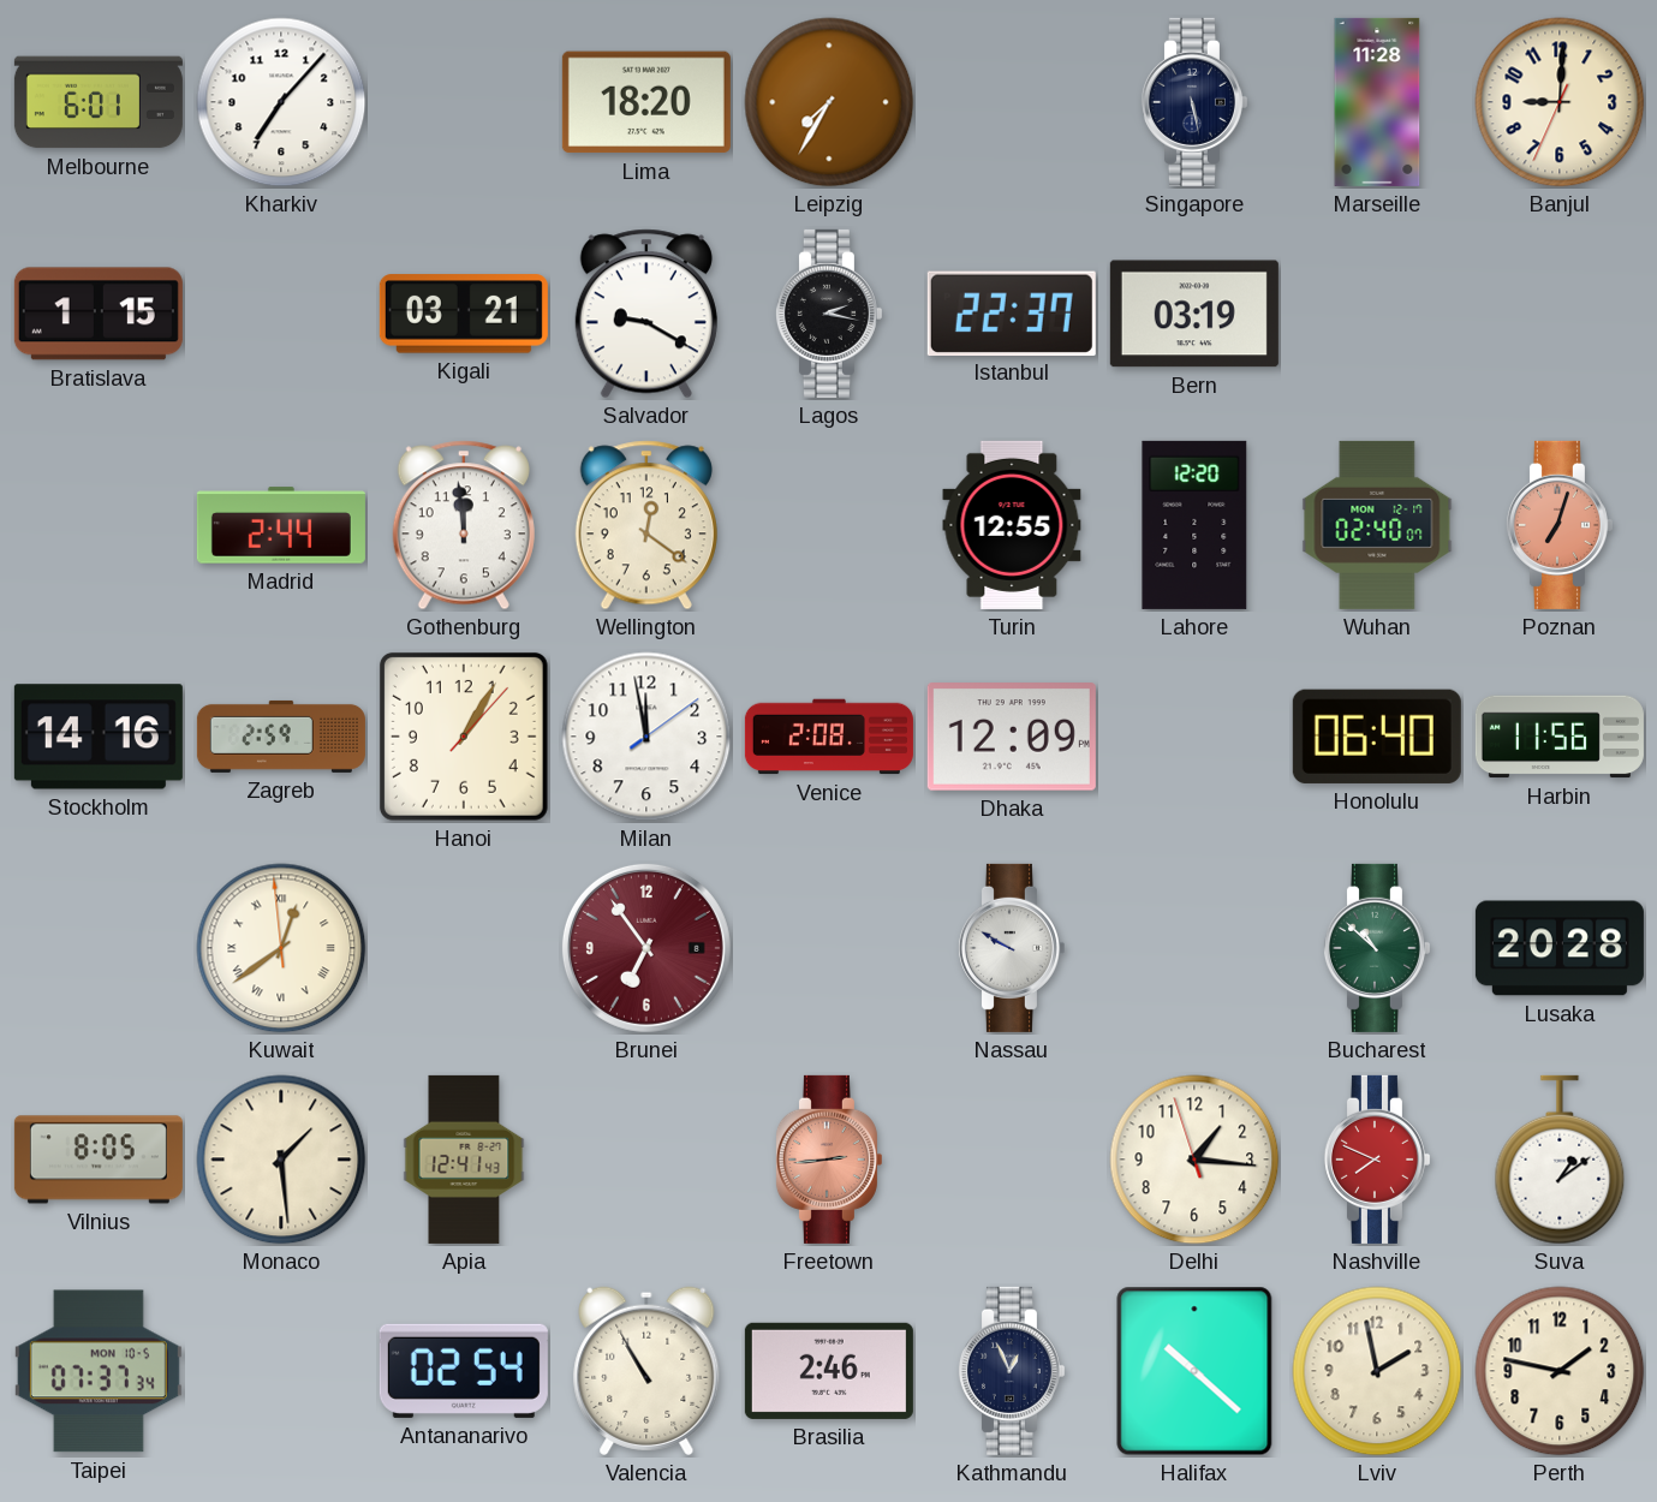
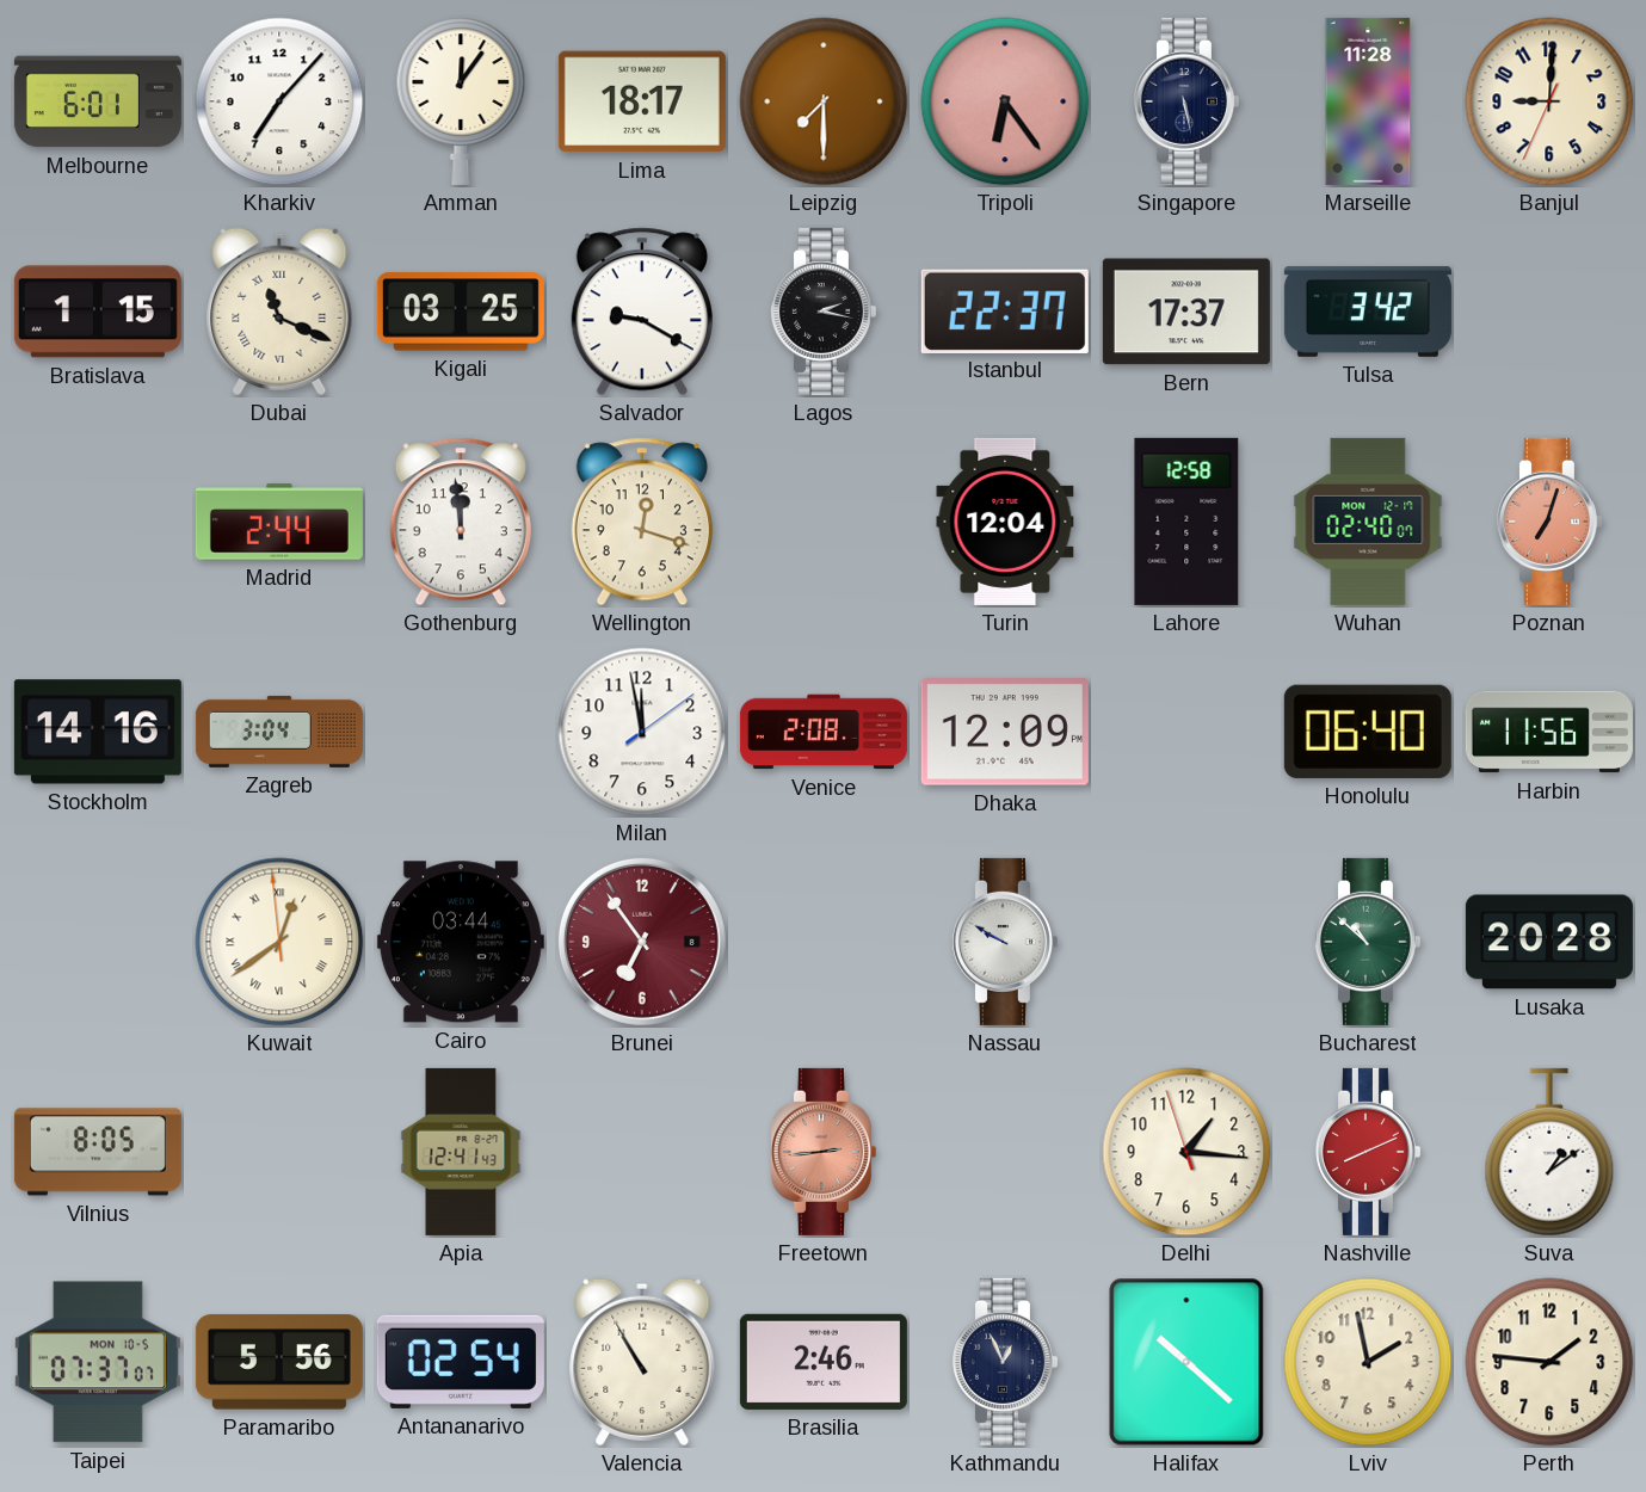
Amman: none -> 12:06 (461, 101)
Lima: 18:20 -> 18:17 (642, 101)
Leipzig: 7:35 -> 7:30 (824, 101)
Tripoli: none -> 6:24 (1005, 101)
Dubai: none -> 11:19 (279, 312)
Kigali: 03:21 -> 03:25 (461, 312)
Bern: 03:19 -> 17:37 (1186, 312)
Tulsa: none -> 3:42 (1368, 312)
Wellington: 12:21 -> 12:18 (642, 522)
Turin: 12:55 -> 12:04 (1005, 522)
Lahore: 12:20 -> 12:58 (1186, 522)
Zagreb: 2:59 -> 3:04 (279, 732)
Hanoi: 1:05 -> none (464, 737)
Cairo: none -> 03:44 (461, 942)
Monaco: 1:29 -> none (281, 1160)
Nashville: 7:49 -> 8:11 (1367, 1152)
Taipei: 07:37:34 -> 07:37:07 (98, 1362)
Paramaribo: none -> 5:56 (279, 1362)
Perth: 1:47 -> 1:46 (1549, 1362)
